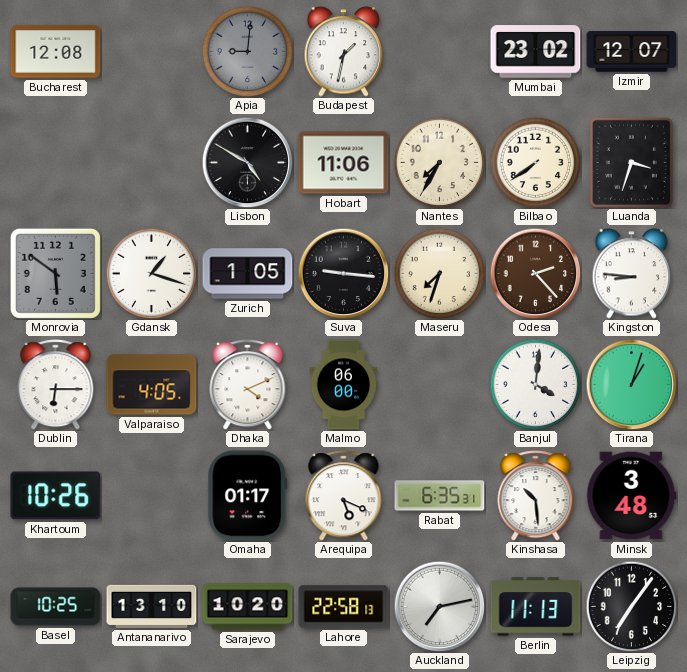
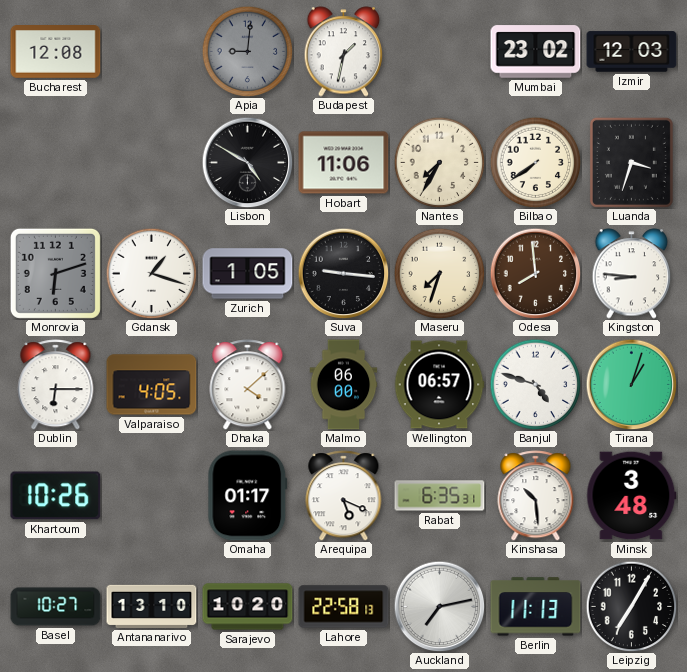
Izmir: 12:07 -> 12:03 (632, 52)
Monrovia: 5:51 -> 6:12 (55, 273)
Odesa: 2:23 -> 7:59 (535, 273)
Dhaka: 4:11 -> 4:08 (248, 385)
Wellington: none -> 06:57 (439, 385)
Banjul: 4:01 -> 4:48 (535, 384)
Basel: 10:25 -> 10:27 (56, 607)
Leipzig: 7:06 -> 7:05 (631, 606)
